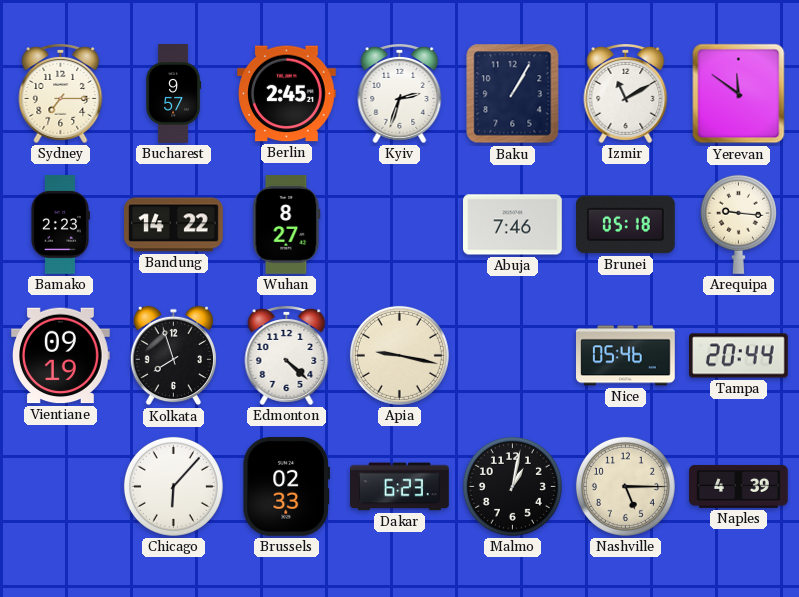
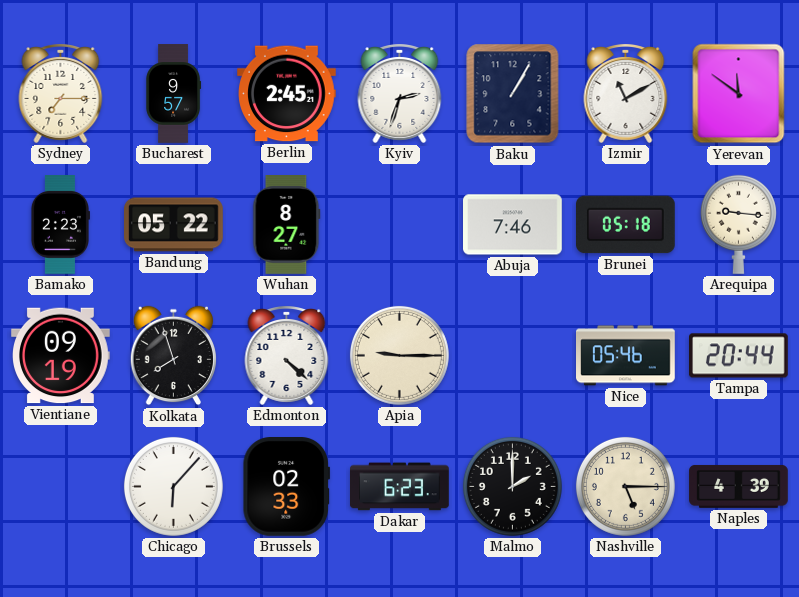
Bandung: 14:22 -> 05:22 (174, 225)
Apia: 9:17 -> 9:15 (399, 355)
Malmo: 1:02 -> 2:00 (512, 486)
